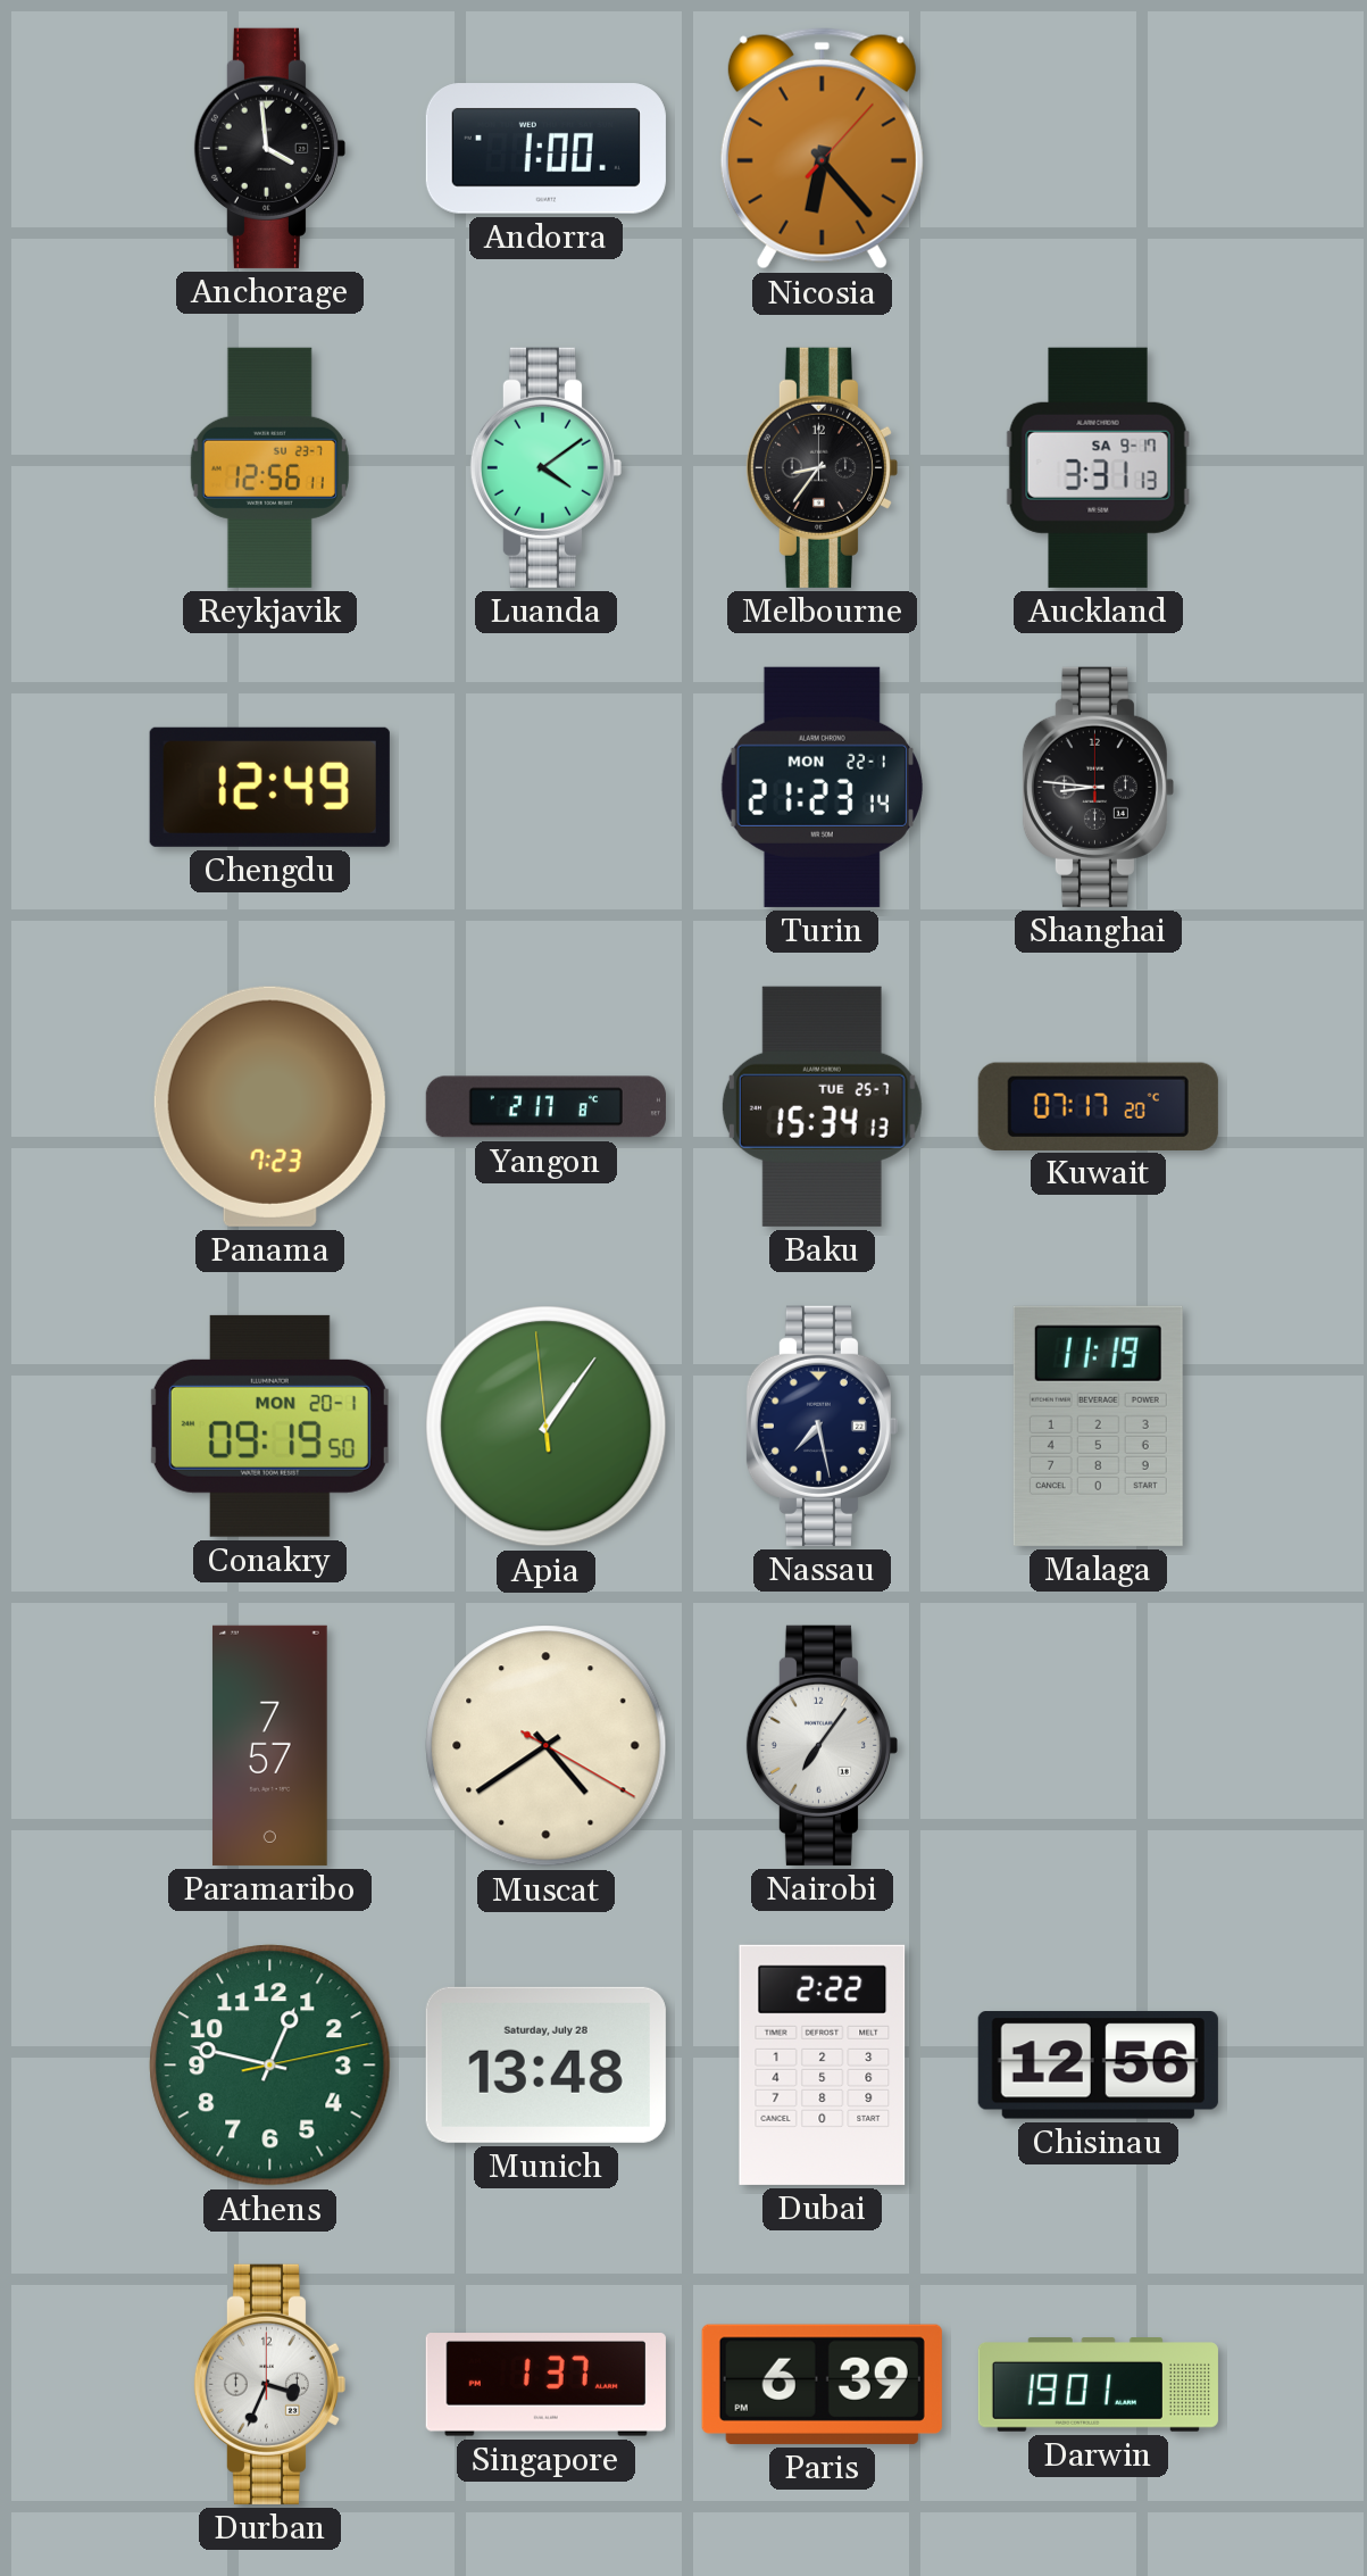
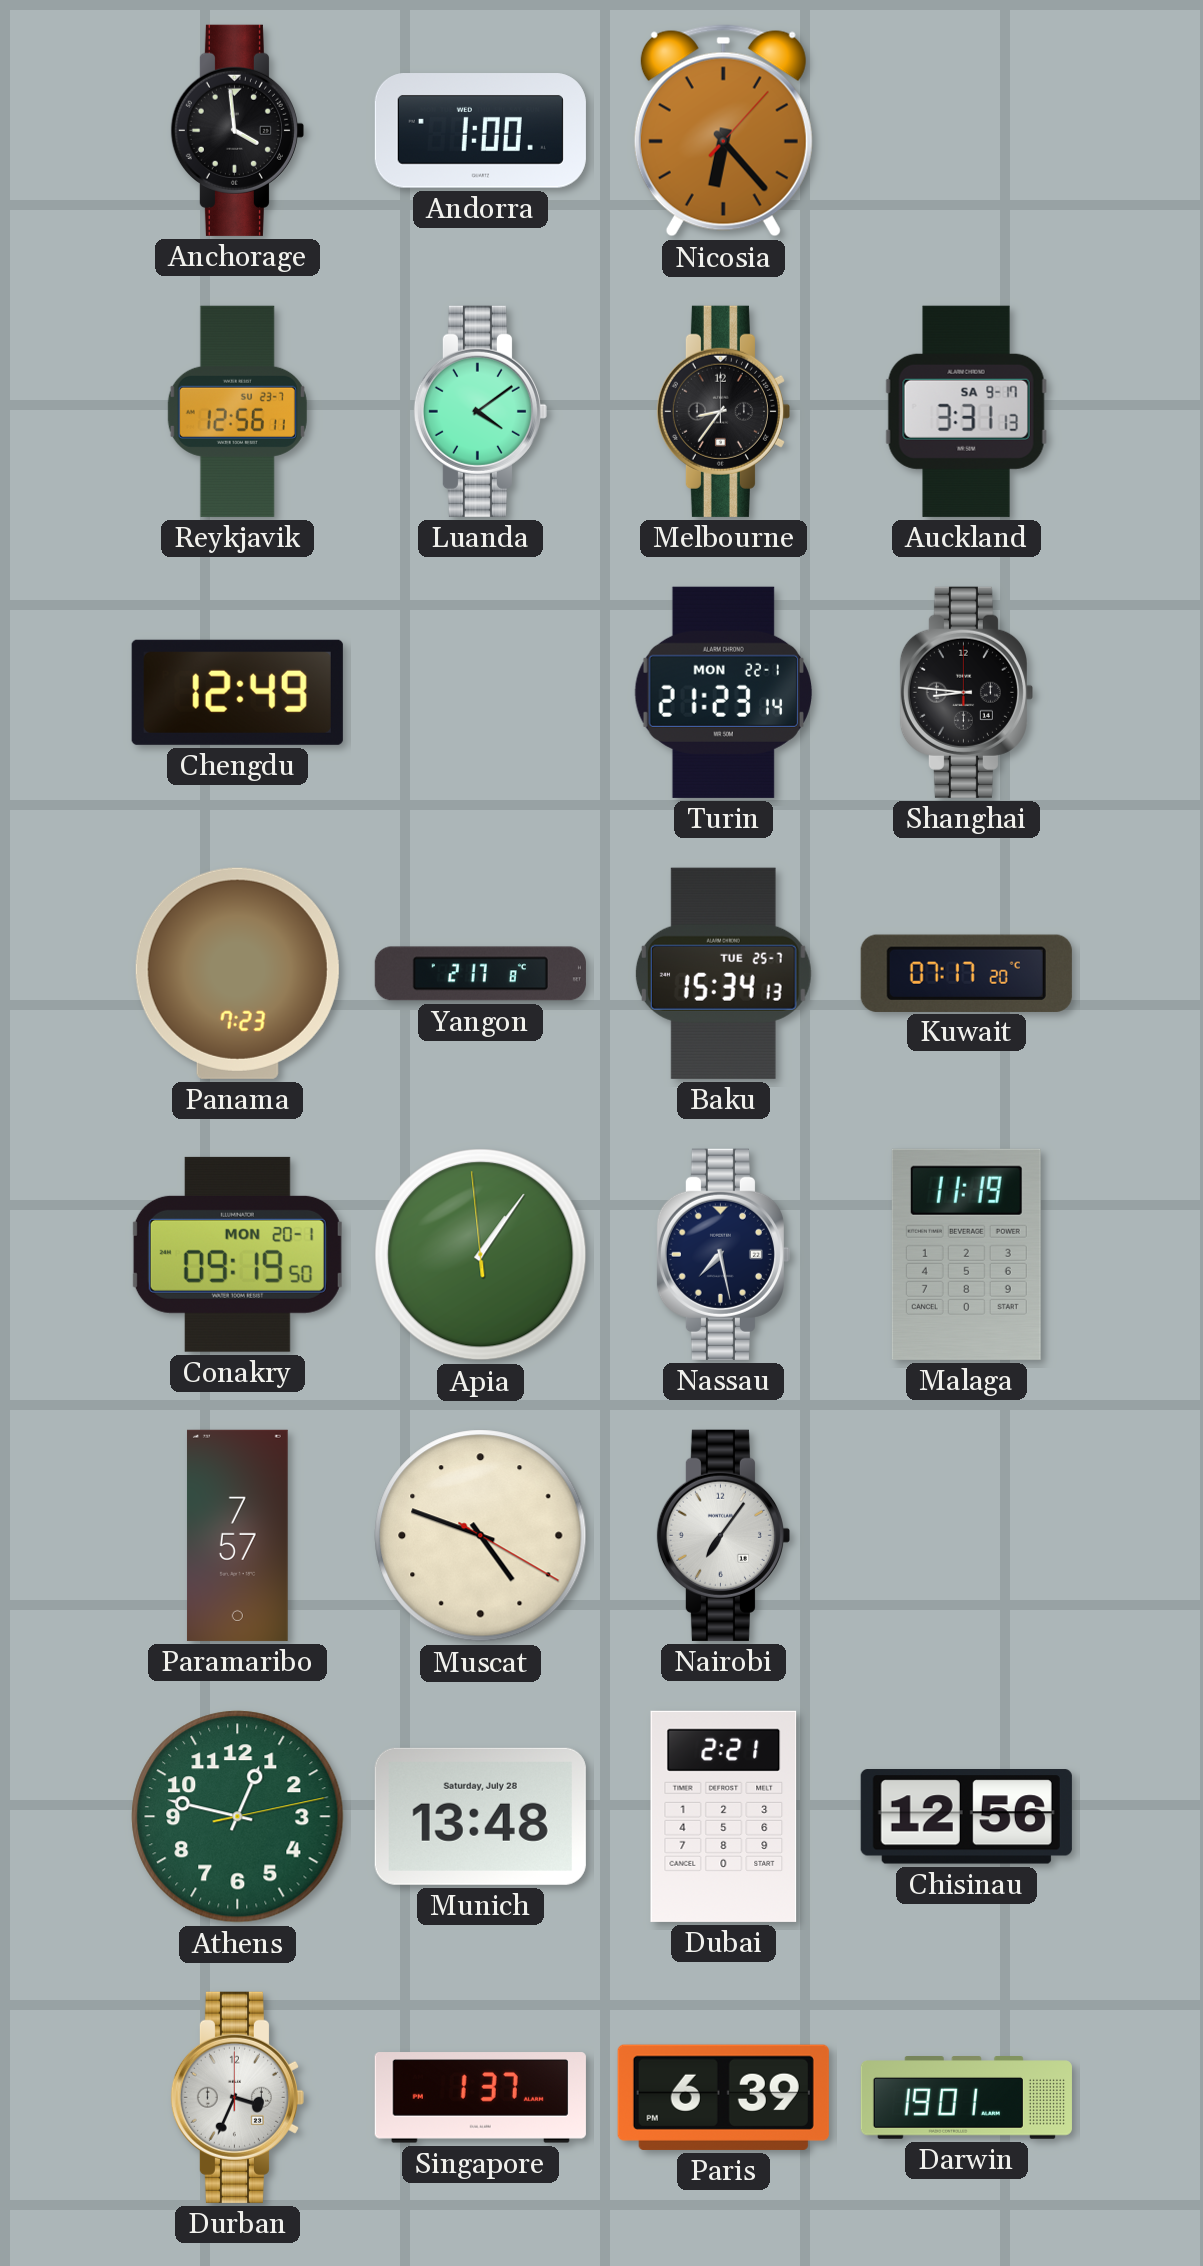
Muscat: 4:39 -> 4:48 (481, 1536)
Dubai: 2:22 -> 2:21 (724, 1816)
